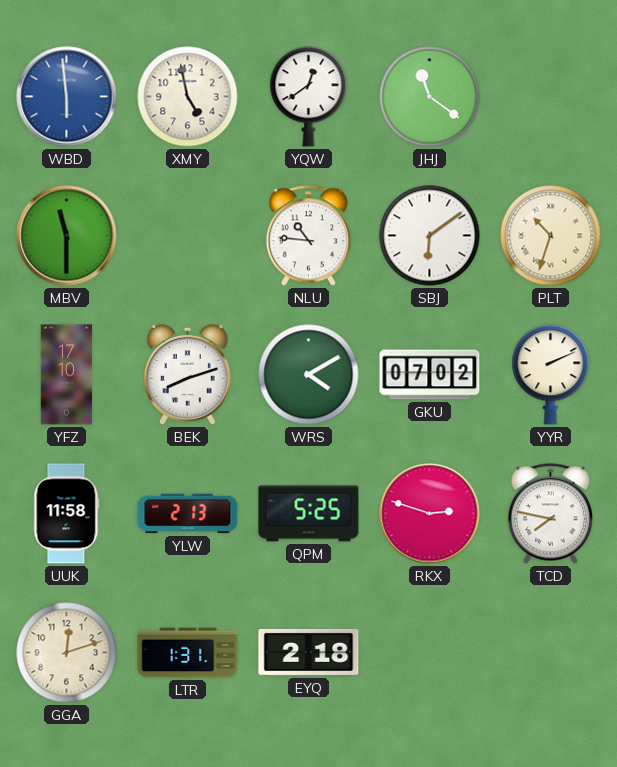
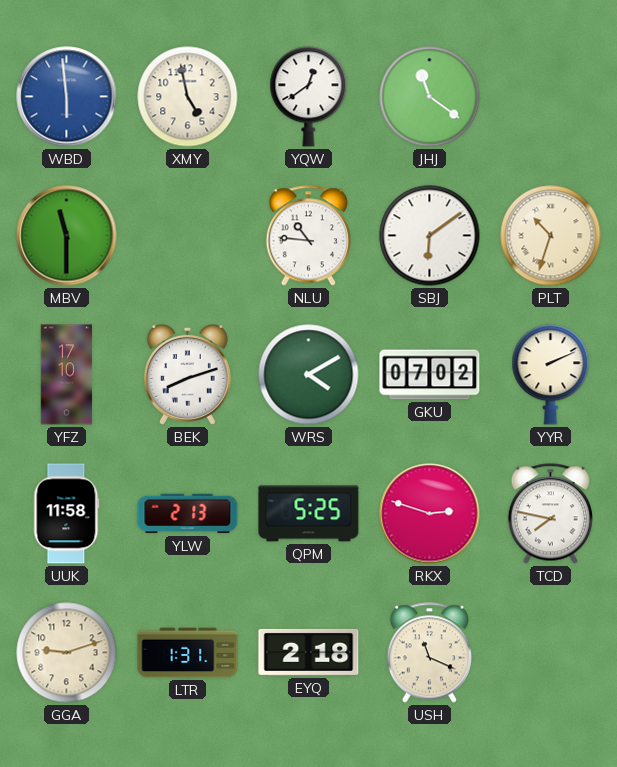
GGA: 12:12 -> 9:12 (67, 653)
USH: none -> 11:19 (429, 653)
